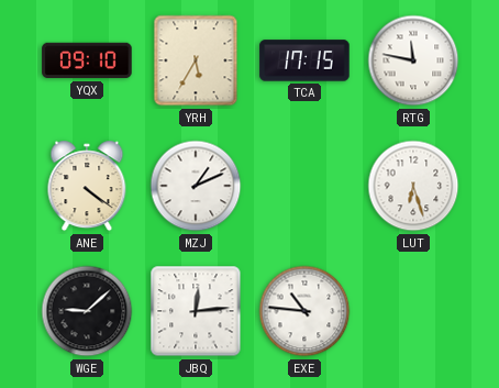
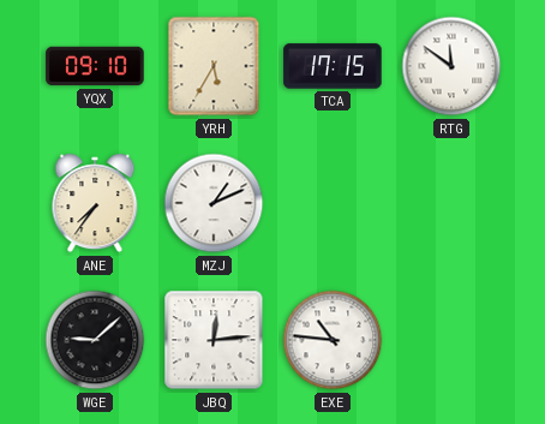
RTG: 11:47 -> 11:51 (451, 66)
ANE: 4:21 -> 7:36 (95, 203)
LUT: 6:27 -> none (413, 186)
